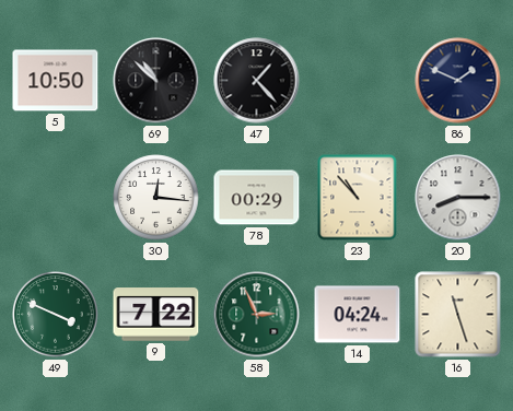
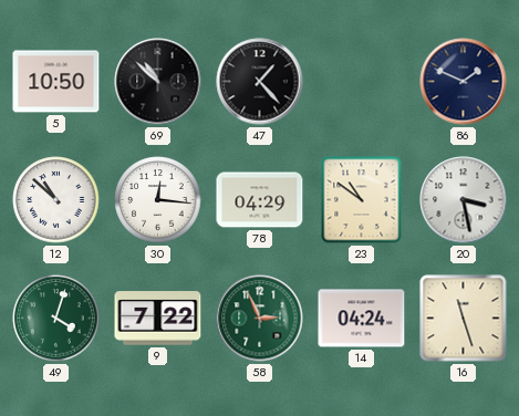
12: none -> 10:52 (56, 200)
78: 00:29 -> 04:29 (260, 200)
23: 10:53 -> 10:51 (362, 200)
20: 8:15 -> 3:28 (464, 200)
49: 3:49 -> 4:03 (56, 319)
